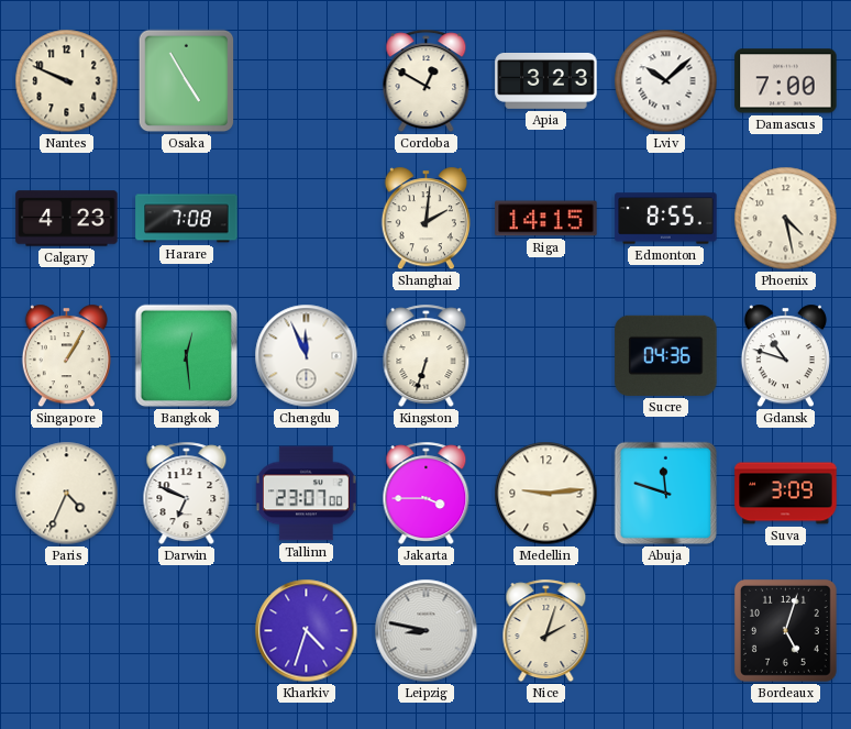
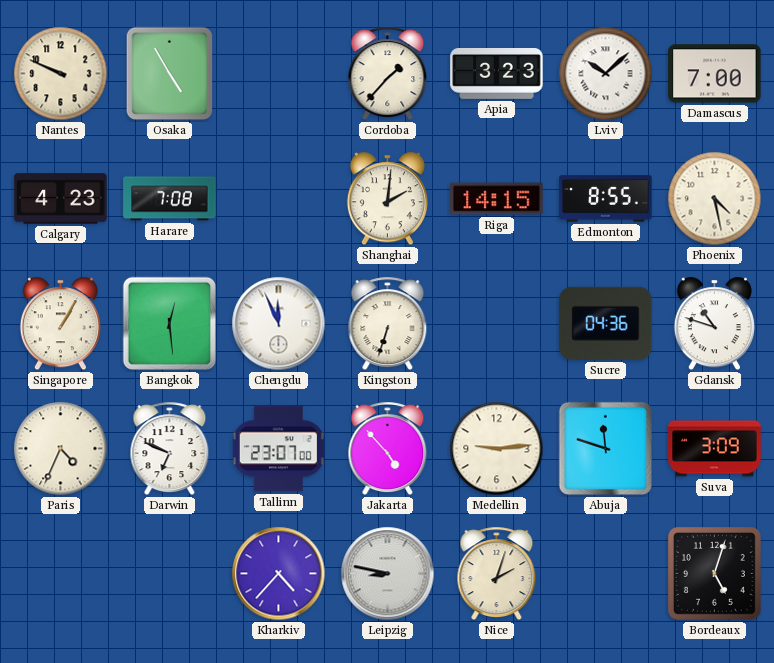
Cordoba: 12:50 -> 1:37 (388, 74)
Jakarta: 3:45 -> 4:53 (388, 449)
Kharkiv: 4:33 -> 4:37 (279, 574)
